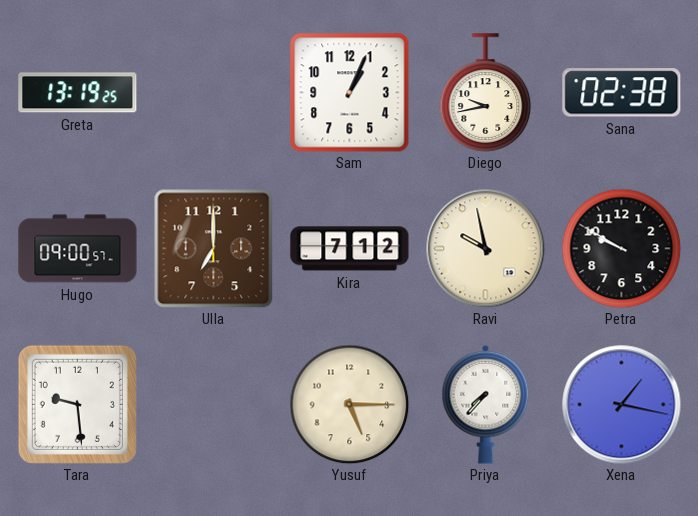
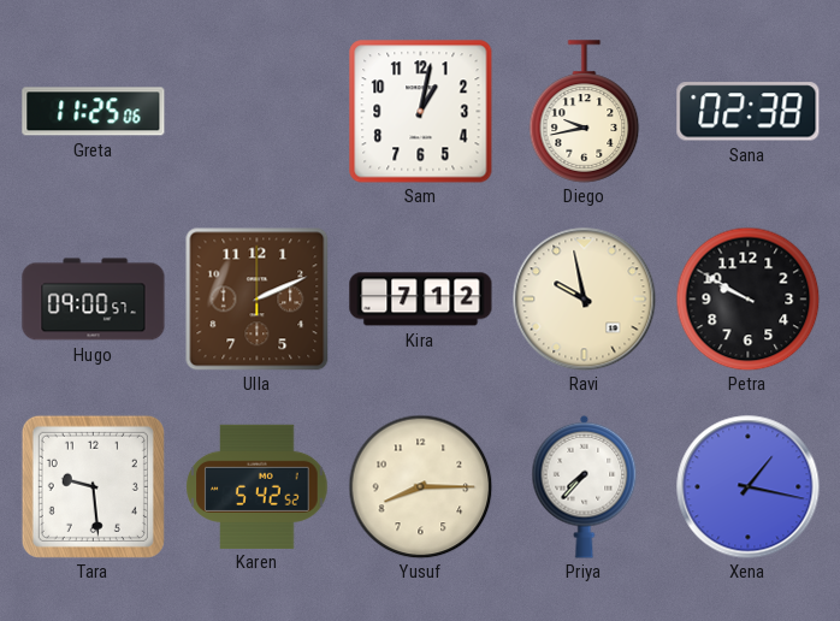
Greta: 13:19 -> 11:25 (94, 112)
Sam: 1:04 -> 1:02 (421, 112)
Ulla: 7:00 -> 2:11 (256, 298)
Karen: none -> 5:42 (258, 486)
Yusuf: 5:15 -> 8:15 (420, 486)
